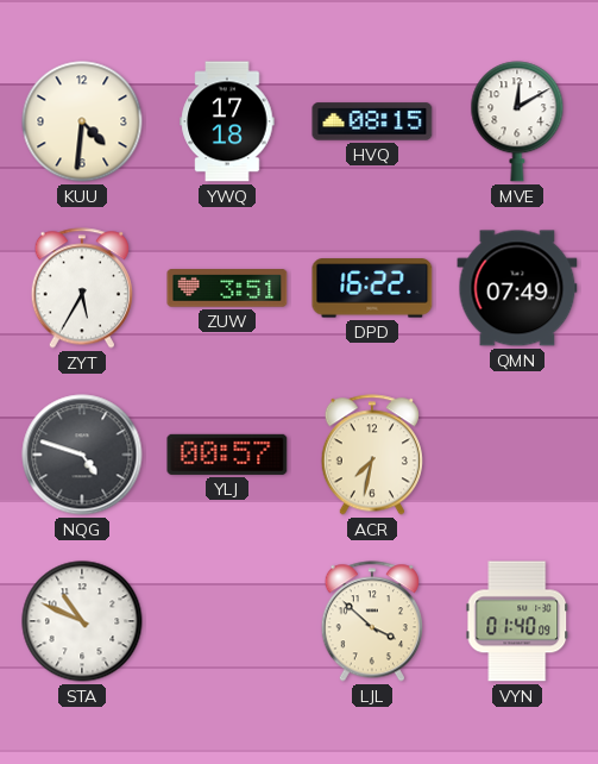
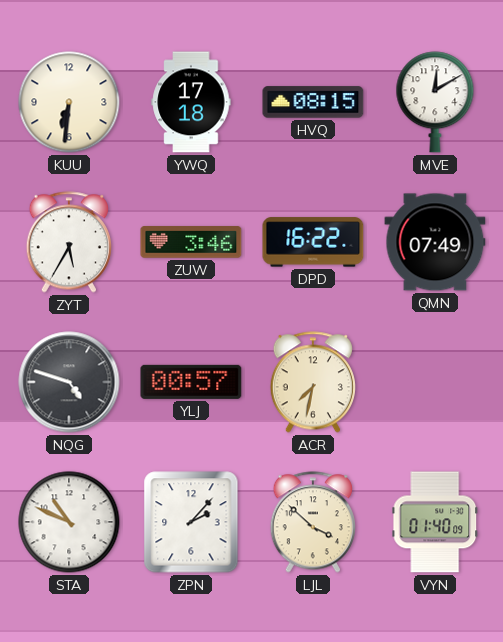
KUU: 4:31 -> 6:31 (69, 102)
ZUW: 3:51 -> 3:46 (191, 242)
ZPN: none -> 2:07 (191, 522)
